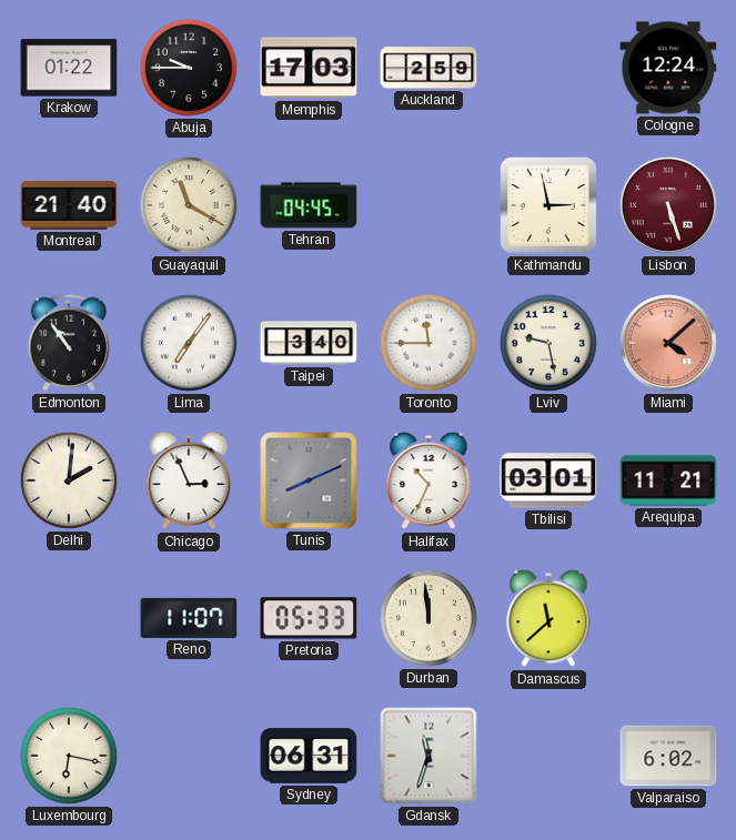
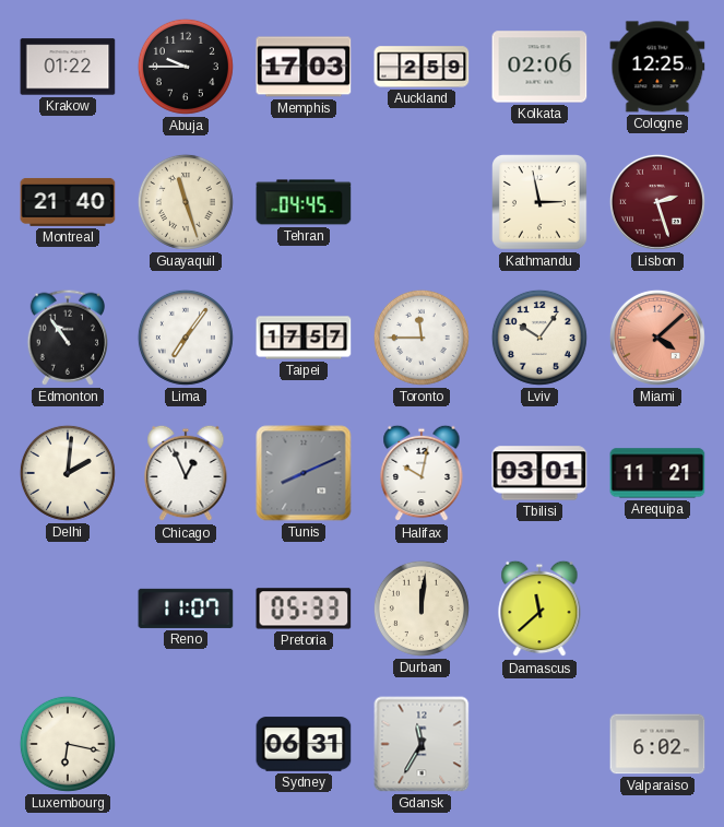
Kolkata: none -> 02:06 (539, 67)
Cologne: 12:24 -> 12:25 (657, 67)
Guayaquil: 11:20 -> 11:27 (186, 202)
Lisbon: 5:27 -> 2:27 (657, 202)
Taipei: 3:40 -> 17:57 (304, 338)
Lviv: 9:28 -> 10:06 (539, 338)
Chicago: 2:56 -> 12:56 (186, 473)
Halifax: 10:34 -> 10:02 (422, 473)
Durban: 11:59 -> 12:01 (422, 609)
Gdansk: 11:33 -> 11:35 (422, 744)
